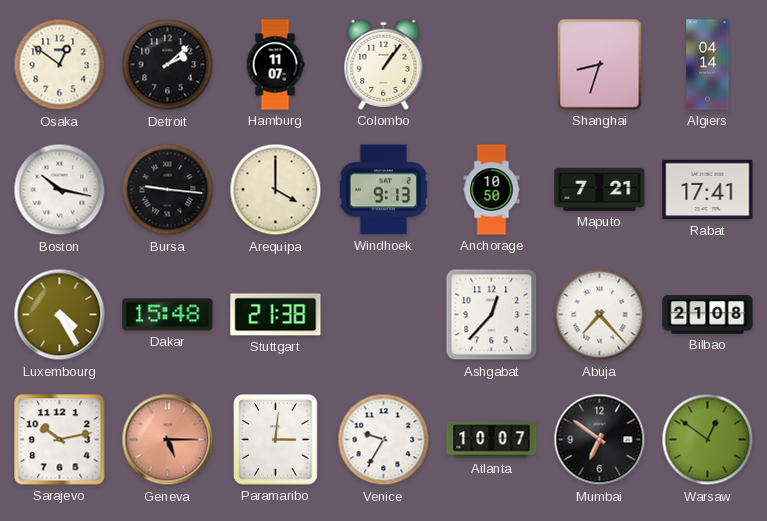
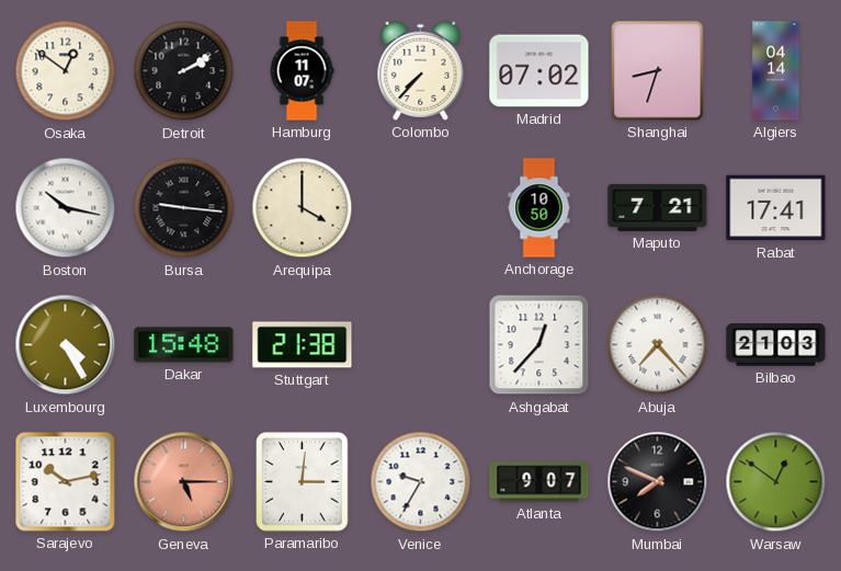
Detroit: 2:08 -> 2:10 (184, 71)
Colombo: 1:06 -> 7:37 (421, 70)
Madrid: none -> 07:02 (539, 71)
Windhoek: 9:13 -> none (384, 190)
Bilbao: 21:08 -> 21:03 (776, 345)
Atlanta: 10:07 -> 9:07 (539, 482)
Mumbai: 6:51 -> 7:49 (658, 482)
